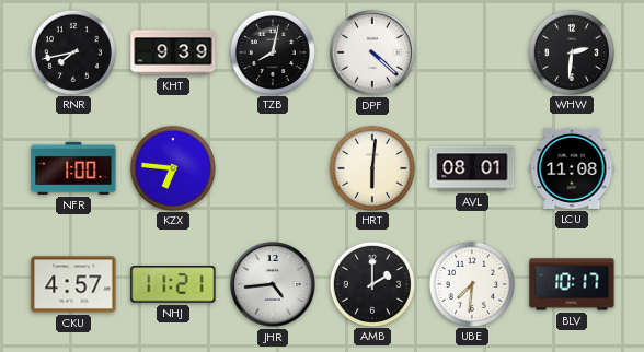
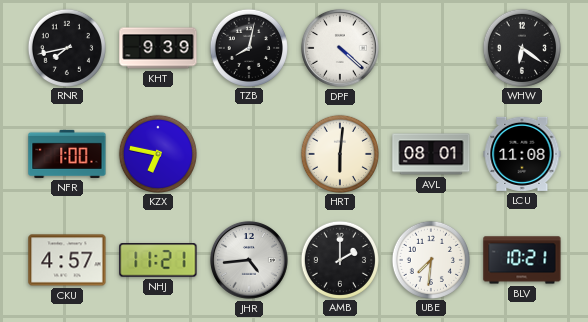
WHW: 2:31 -> 6:21 (522, 47)
KZX: 6:46 -> 6:47 (158, 153)
BLV: 10:17 -> 10:21 (522, 260)
